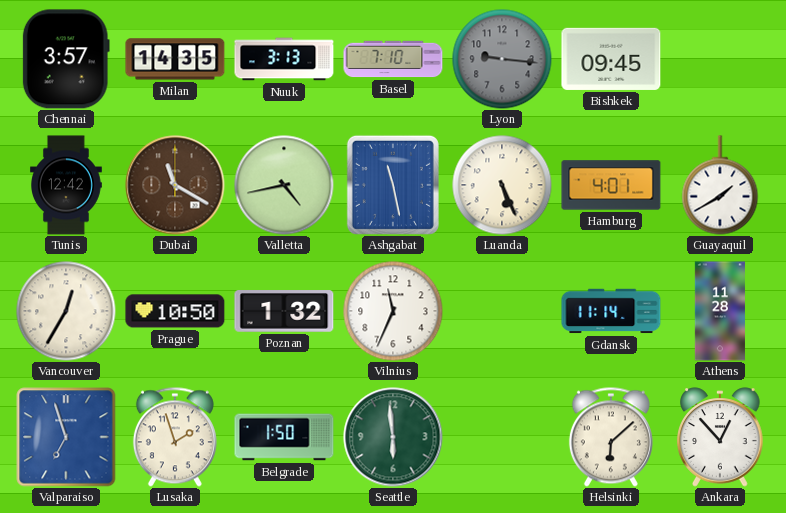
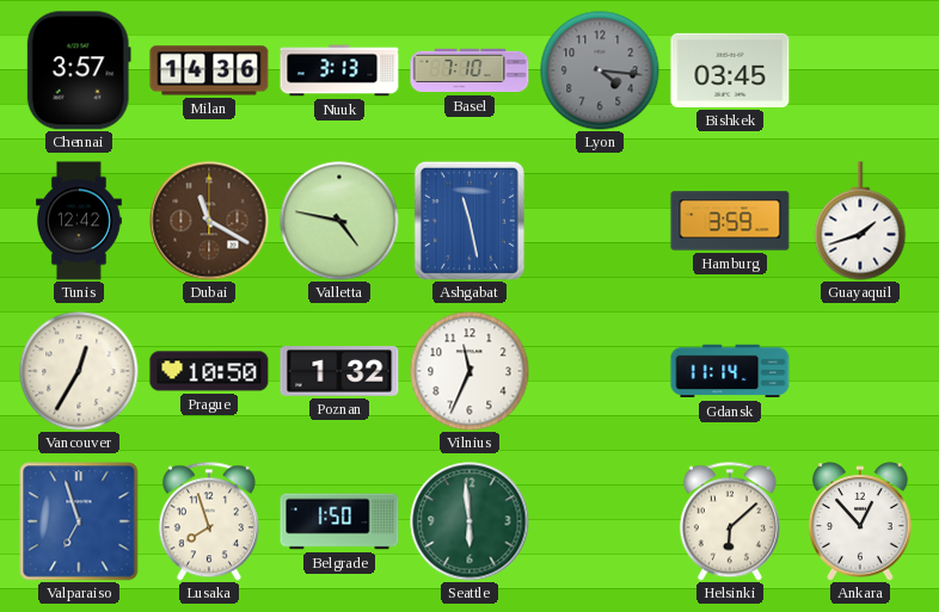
Milan: 14:35 -> 14:36 (209, 70)
Lyon: 9:16 -> 4:16 (600, 70)
Bishkek: 09:45 -> 03:45 (730, 70)
Valletta: 4:43 -> 4:47 (339, 221)
Luanda: 5:26 -> none (502, 185)
Hamburg: 4:01 -> 3:59 (730, 221)
Guayaquil: 1:40 -> 1:42 (860, 221)
Athens: 11:28 -> none (720, 311)
Lusaka: 1:57 -> 7:57 (209, 521)
